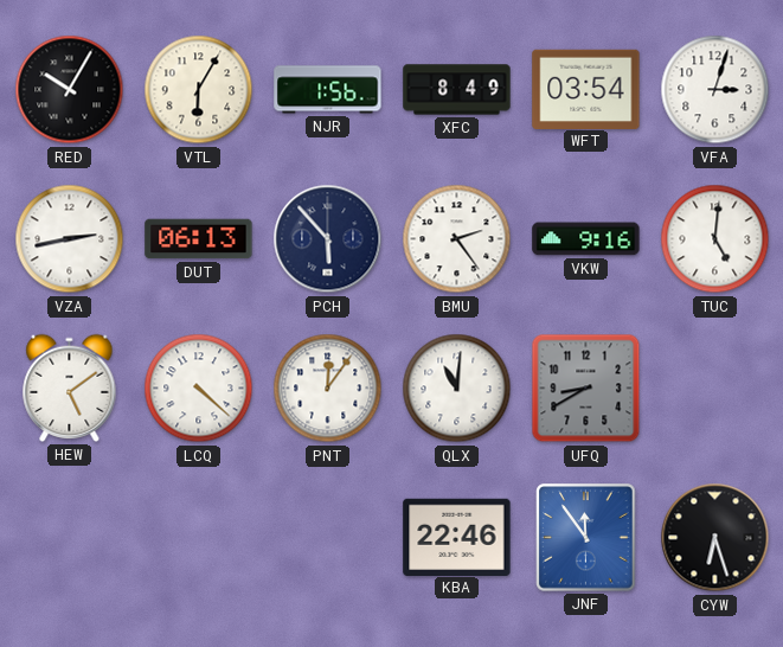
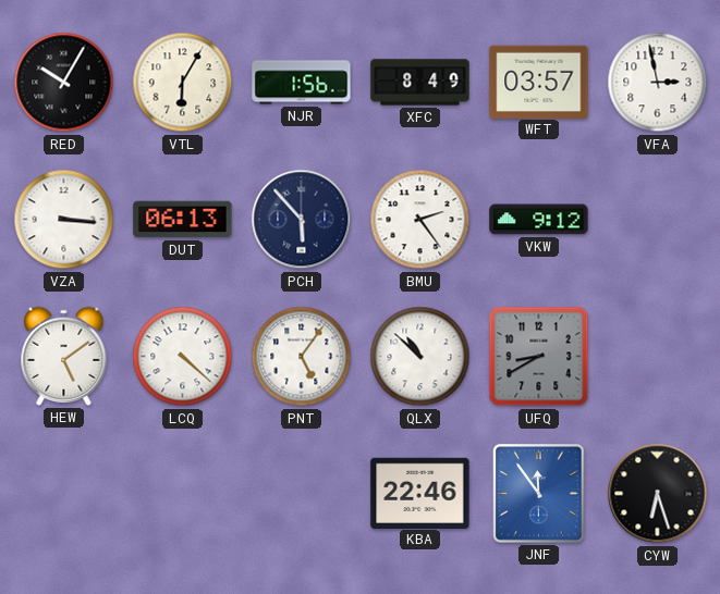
WFT: 03:54 -> 03:57 (539, 82)
VFA: 3:03 -> 2:58 (658, 83)
VZA: 2:43 -> 3:16 (64, 220)
VKW: 9:16 -> 9:12 (539, 220)
TUC: 5:01 -> none (715, 239)
PNT: 12:06 -> 5:06 (302, 357)
QLX: 11:01 -> 10:52 (420, 357)
